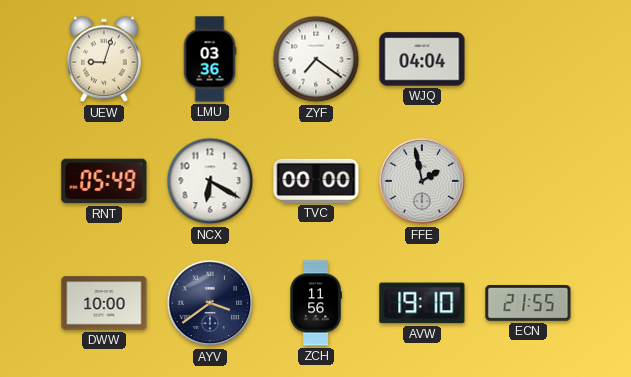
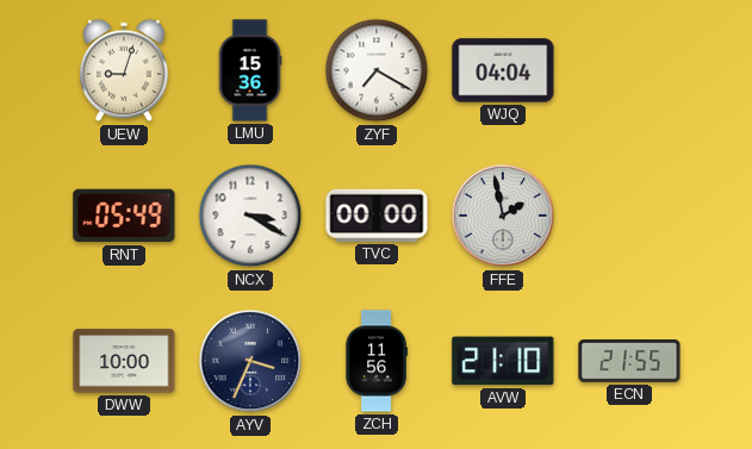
LMU: 03:36 -> 15:36 (250, 70)
ZYF: 7:21 -> 7:20 (377, 70)
NCX: 6:20 -> 3:20 (250, 216)
AYV: 3:39 -> 3:34 (250, 361)
AVW: 19:10 -> 21:10 (503, 361)
